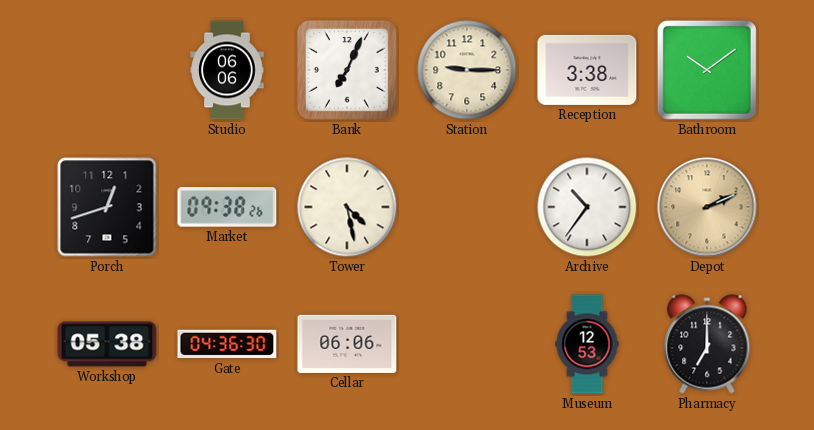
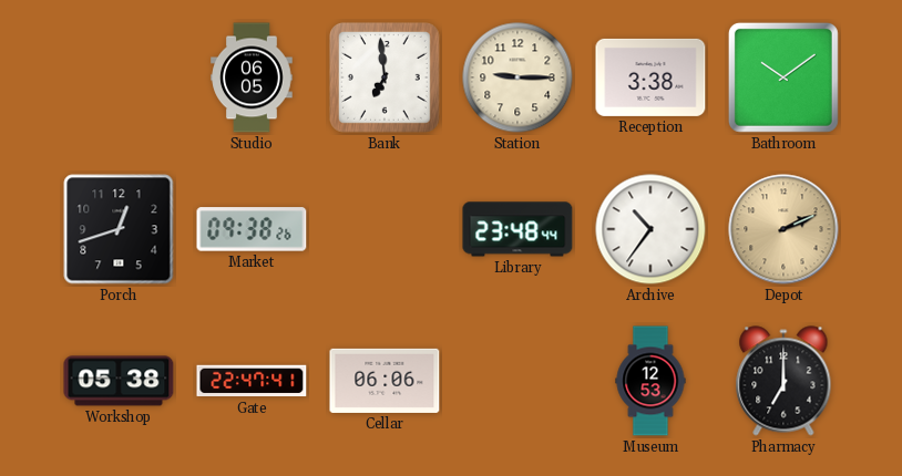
Studio: 06:06 -> 06:05 (252, 77)
Bank: 7:04 -> 6:59 (385, 77)
Tower: 4:28 -> none (347, 207)
Library: none -> 23:48 (517, 229)
Gate: 04:36 -> 22:47 (252, 381)
